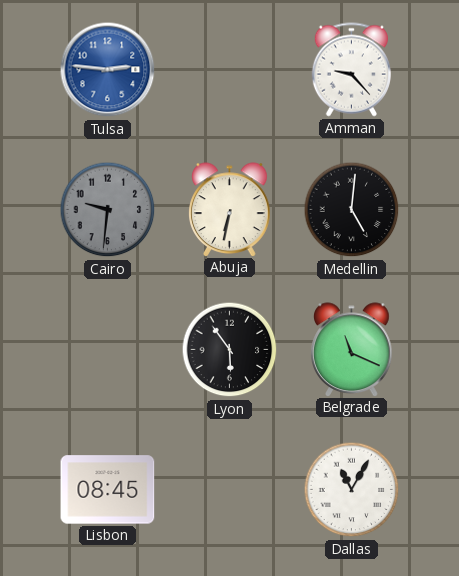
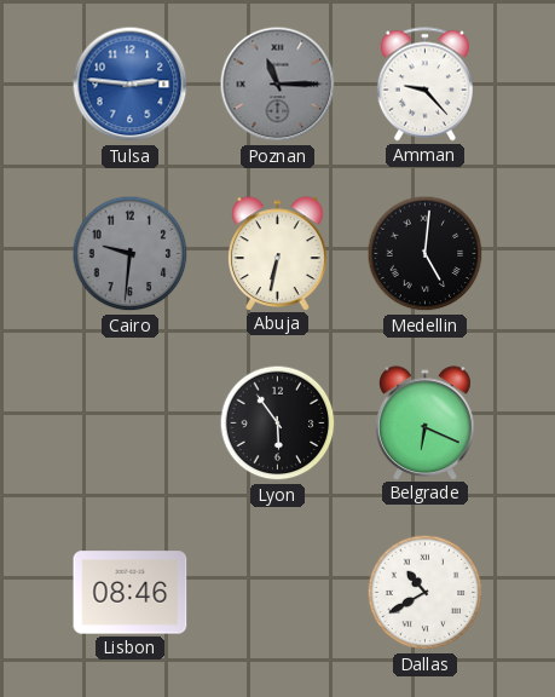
Poznan: none -> 11:15 (278, 85)
Belgrade: 11:19 -> 6:19 (426, 422)
Lisbon: 08:45 -> 08:46 (131, 593)
Dallas: 11:05 -> 10:40 (426, 593)
